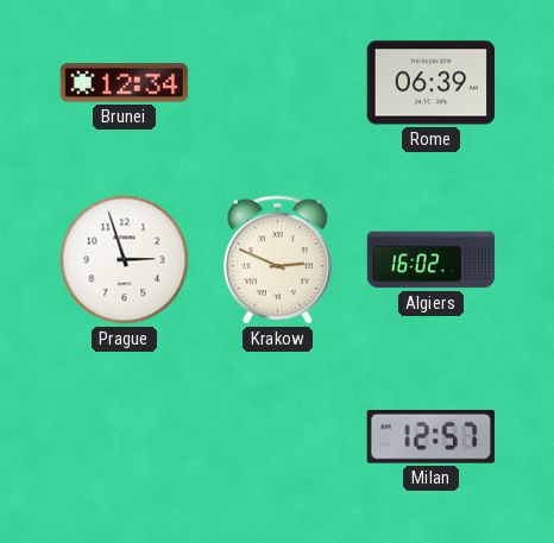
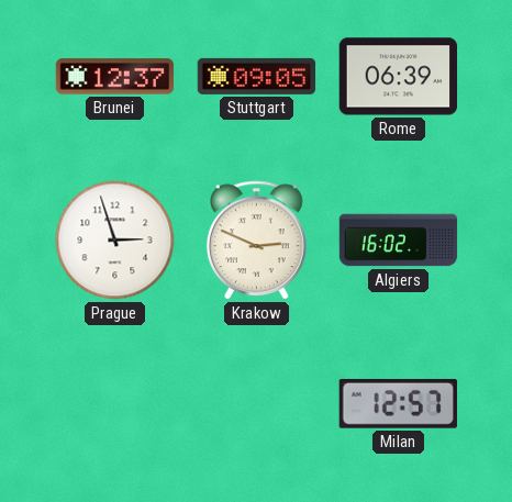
Brunei: 12:34 -> 12:37 (115, 77)
Stuttgart: none -> 09:05 (257, 76)
